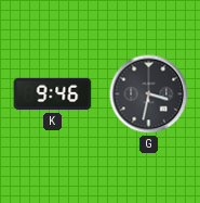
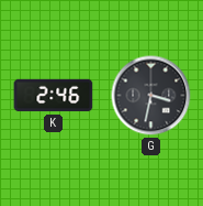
K: 9:46 -> 2:46 (54, 96)
